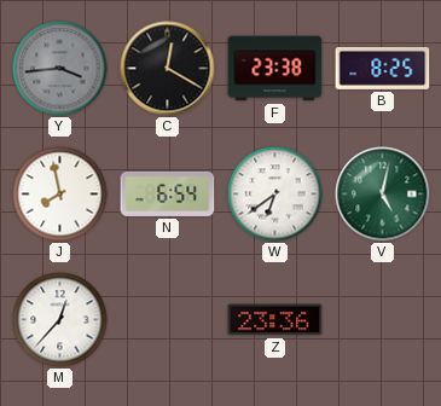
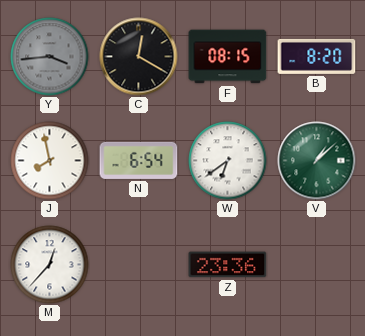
F: 23:38 -> 08:15 (228, 57)
B: 8:25 -> 8:20 (317, 56)
V: 5:02 -> 1:08 (317, 161)
